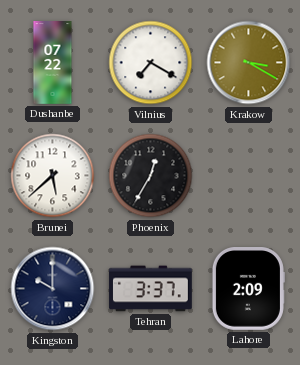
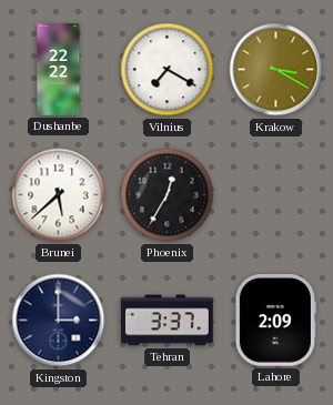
Dushanbe: 07:22 -> 22:22 (59, 70)
Kingston: 10:00 -> 3:00 (59, 321)
